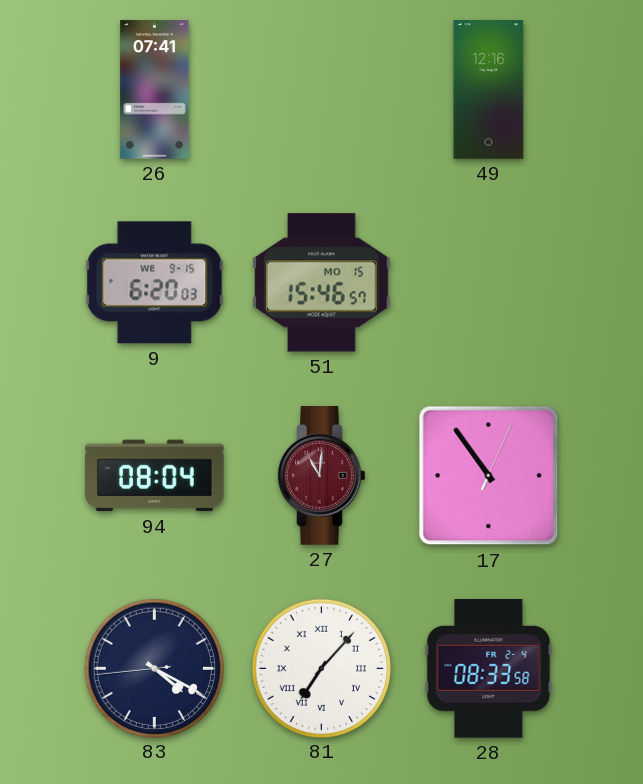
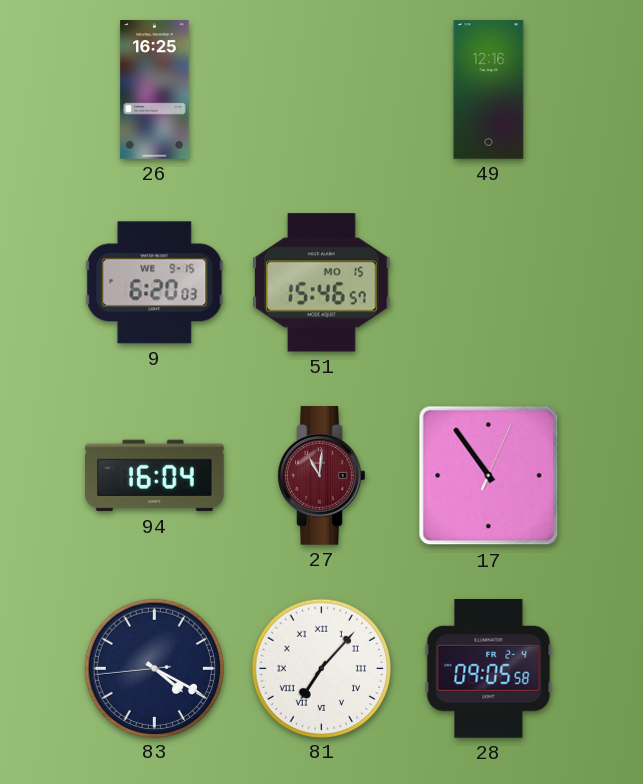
26: 07:41 -> 16:25 (155, 90)
94: 08:04 -> 16:04 (155, 476)
28: 08:33 -> 09:05 (489, 669)
